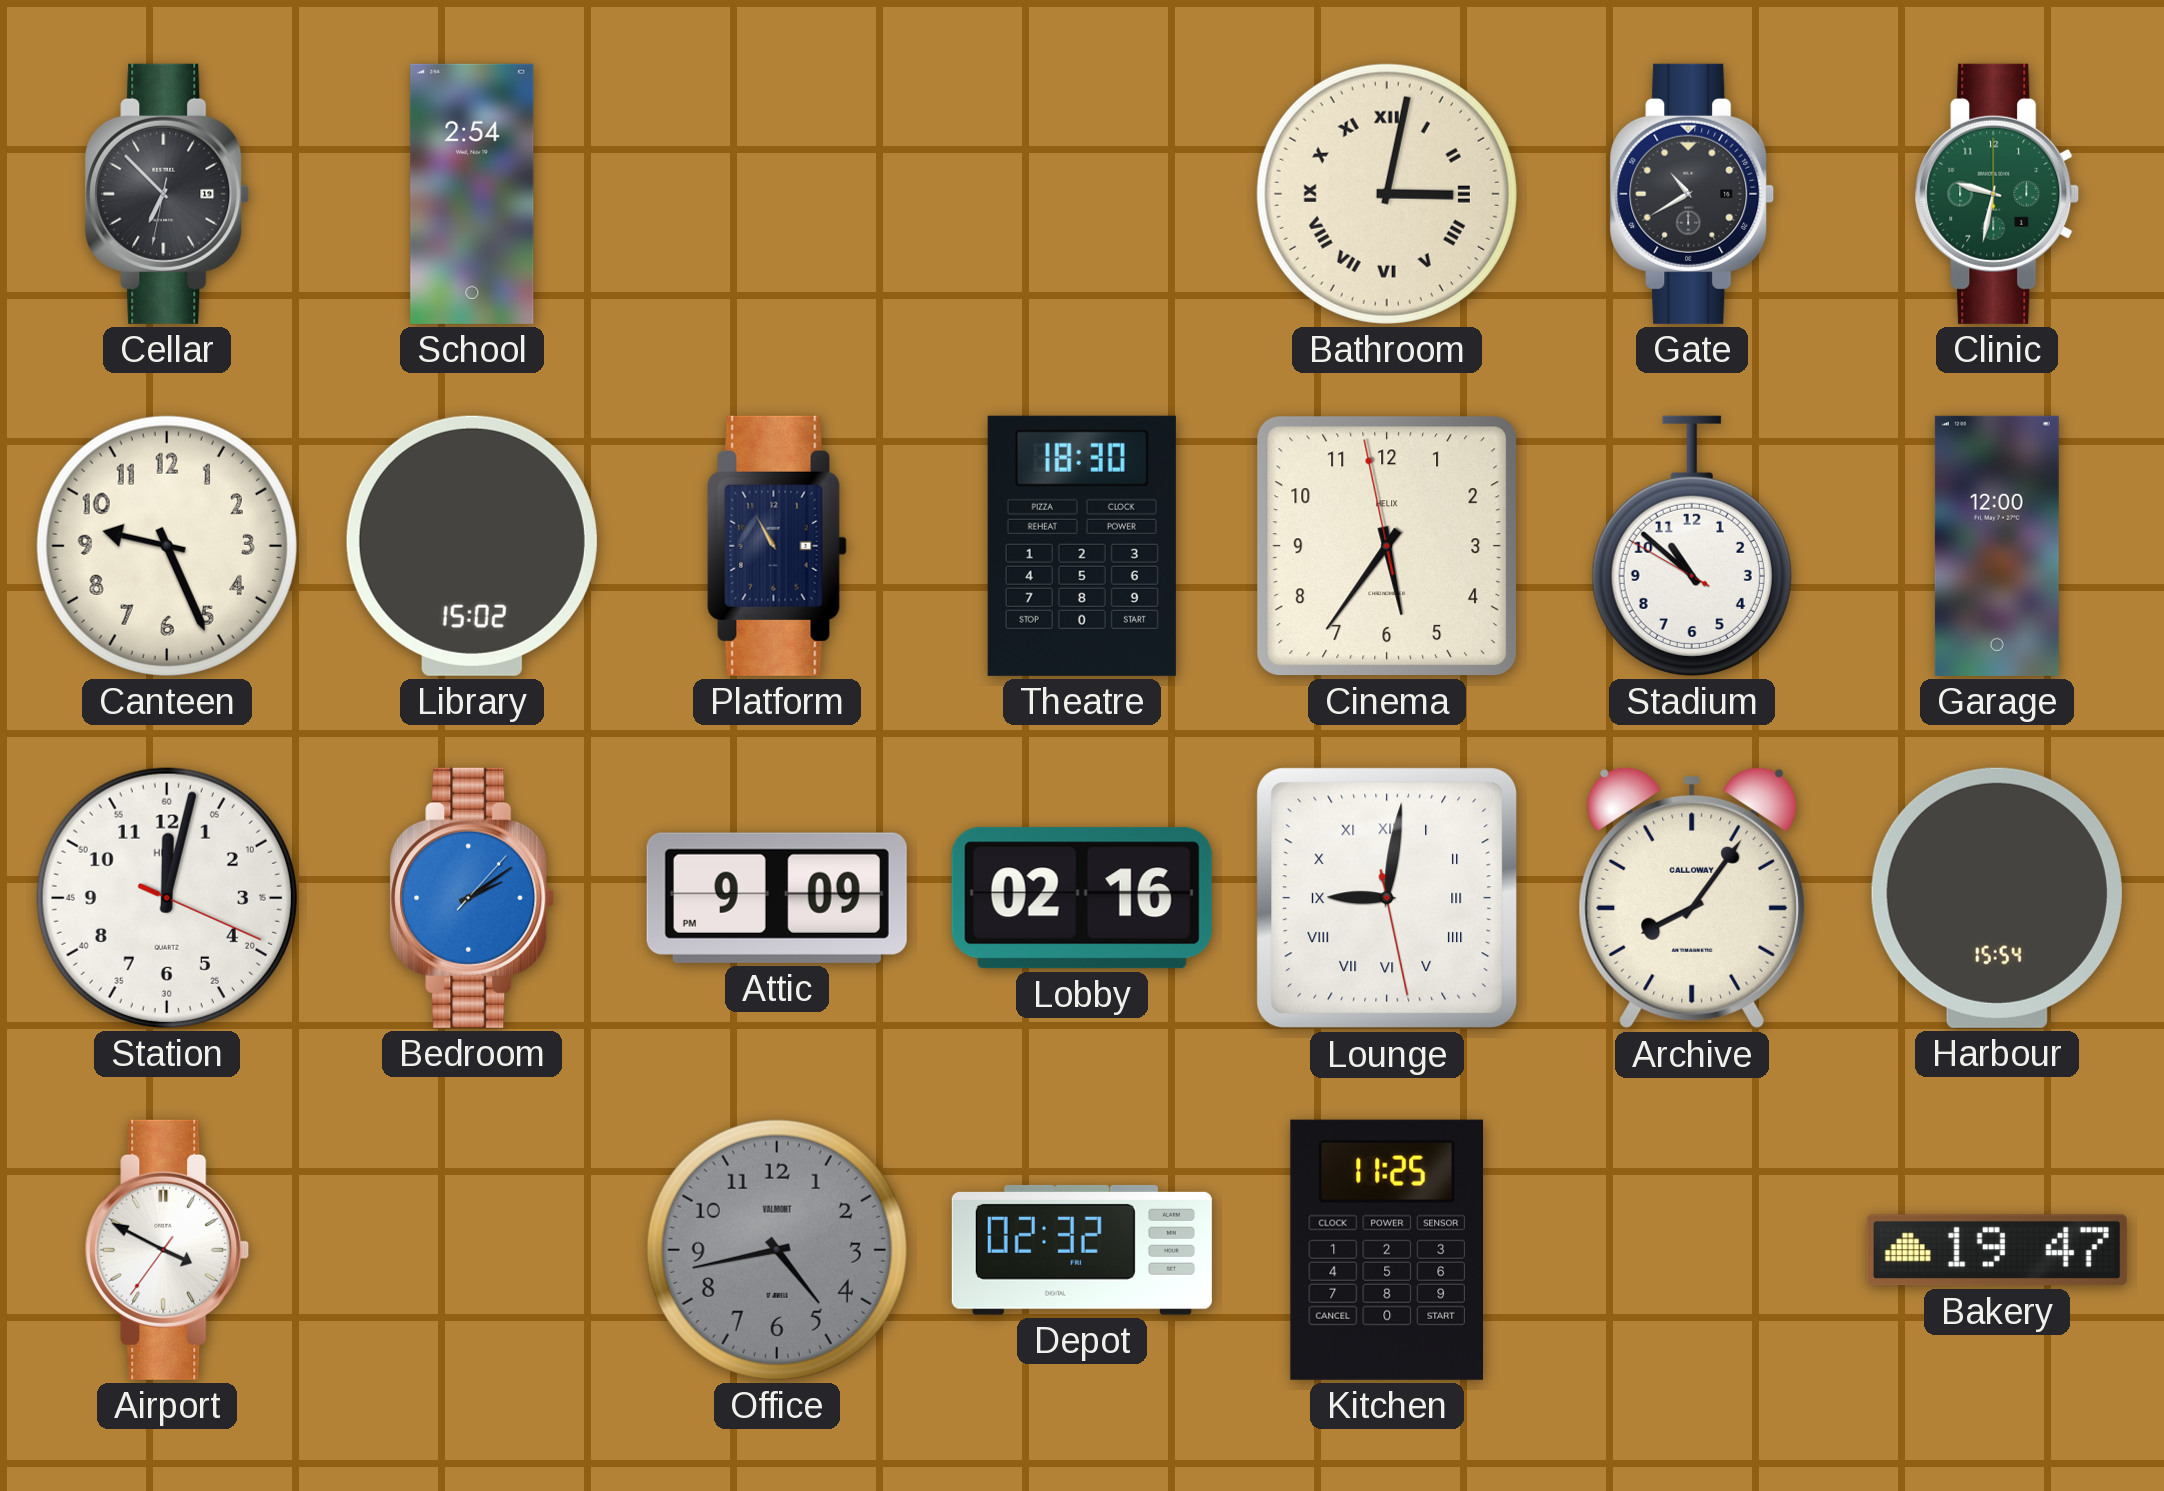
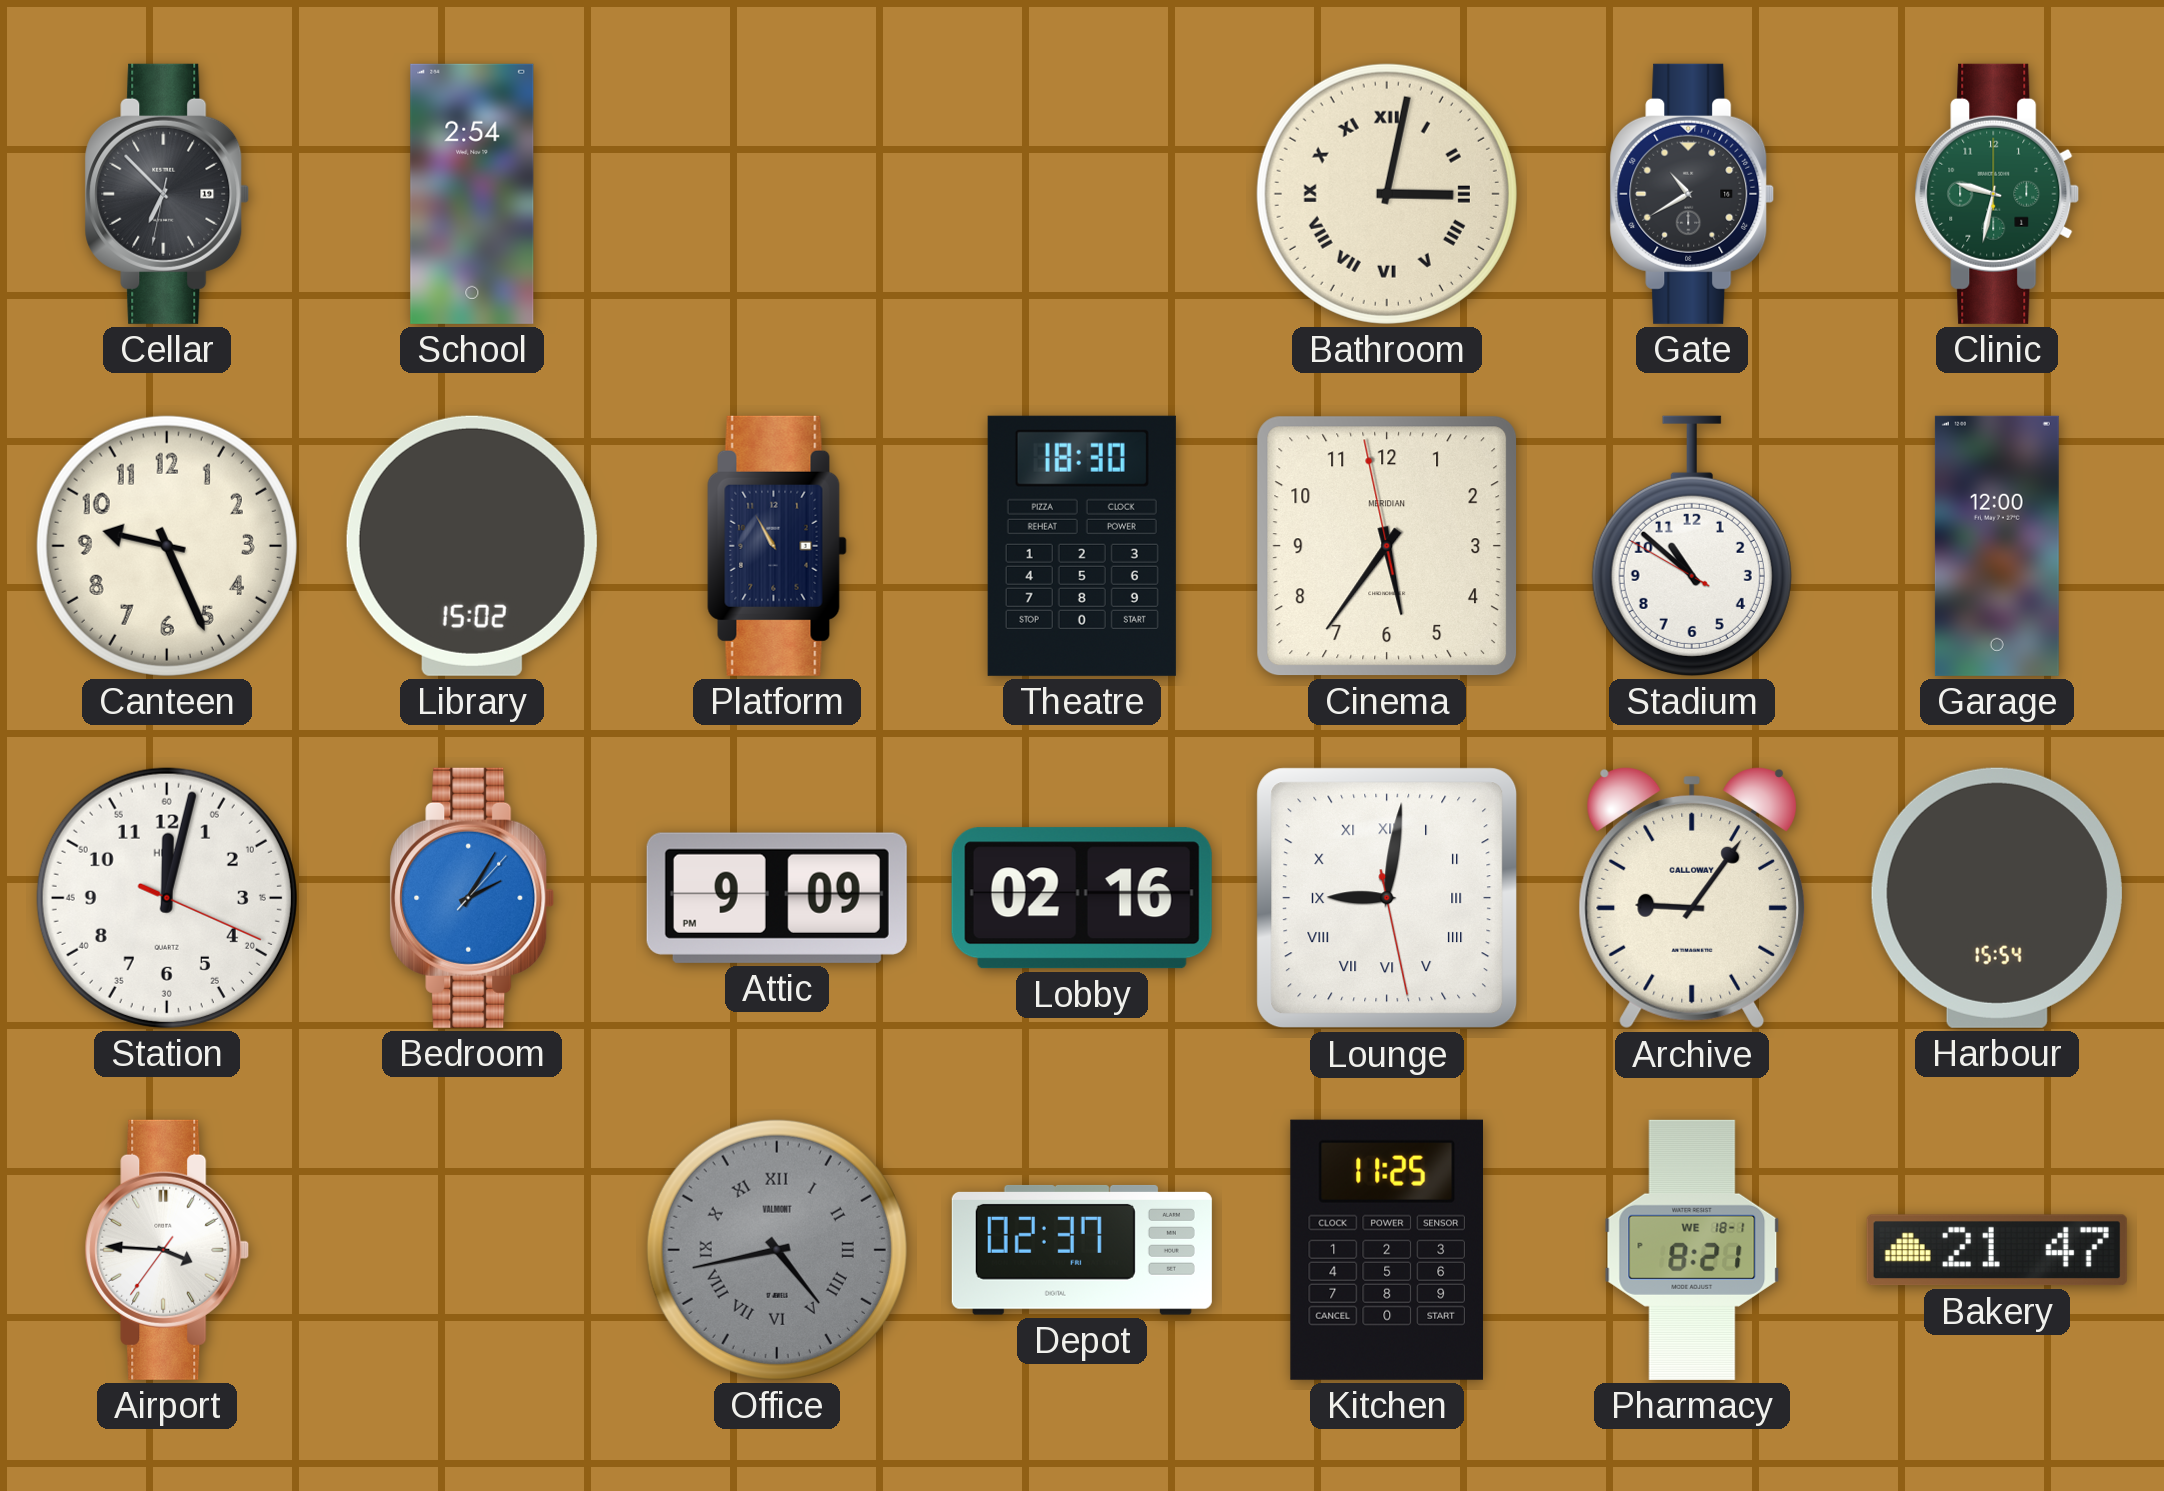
Cinema brand: HELIX -> MERIDIAN (1387, 546)
Bedroom: 2:09 -> 2:05 (472, 898)
Archive: 8:06 -> 9:06 (1692, 899)
Airport: 3:49 -> 3:45 (167, 1250)
Office numerals: Arabic -> Roman (777, 1250)
Depot: 02:32 -> 02:37 (1082, 1250)
Pharmacy: none -> 8:21 (1692, 1250)
Bakery: 19:47 -> 21:47 (1997, 1250)
